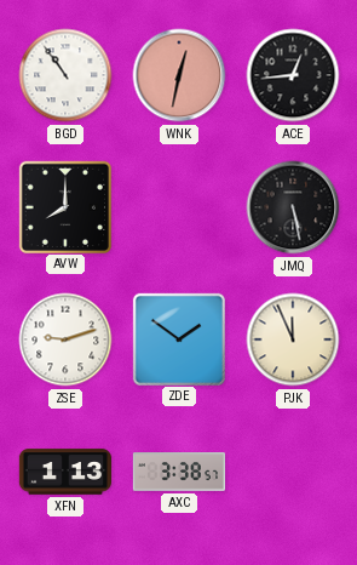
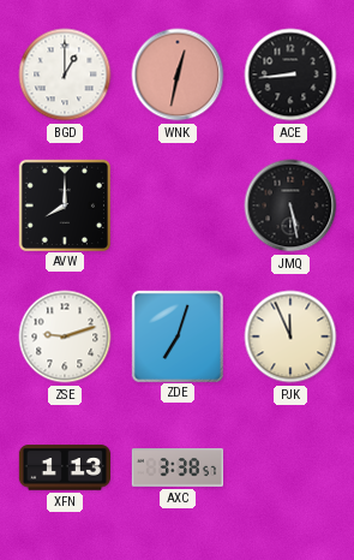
BGD: 10:54 -> 1:00 (65, 75)
ACE: 12:44 -> 8:44 (290, 75)
ZDE: 1:51 -> 7:03 (176, 335)
